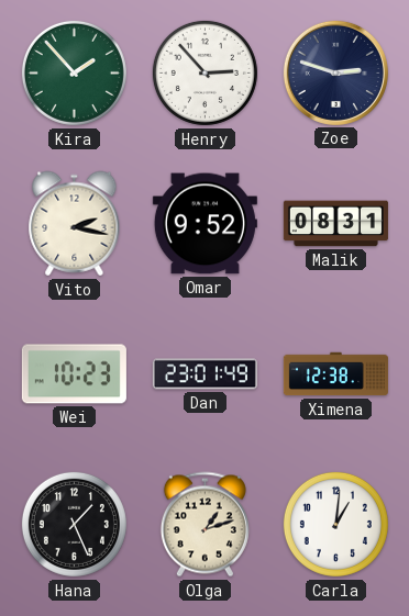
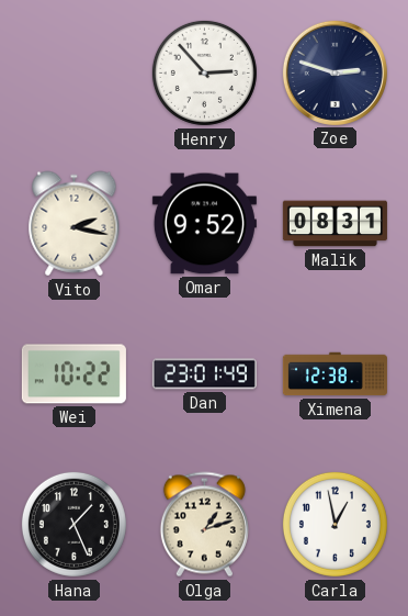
Kira: 1:53 -> none (74, 72)
Wei: 10:23 -> 10:22 (73, 374)
Carla: 1:01 -> 12:58 (335, 524)
